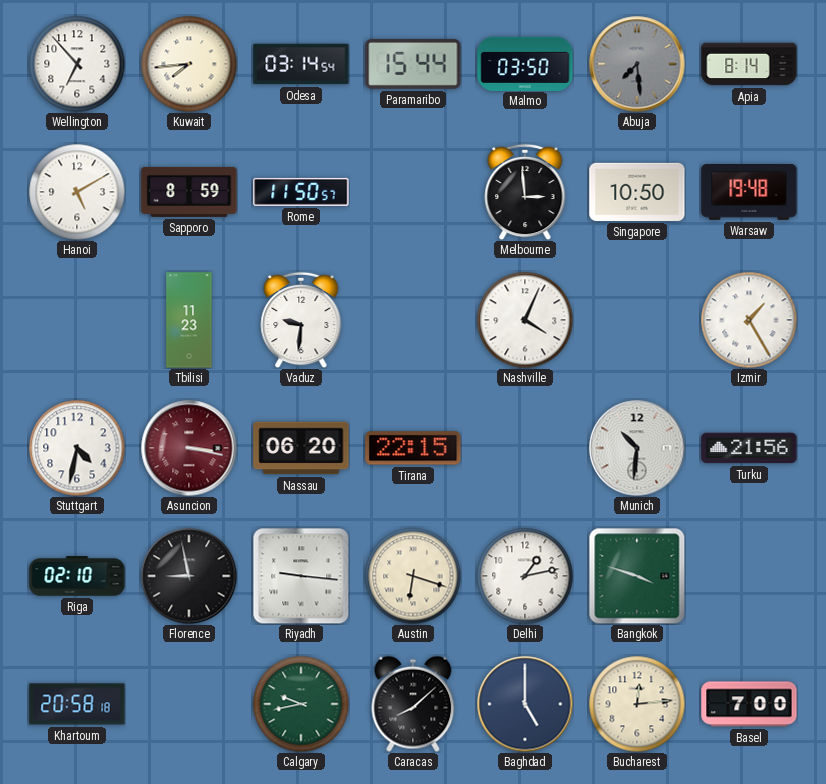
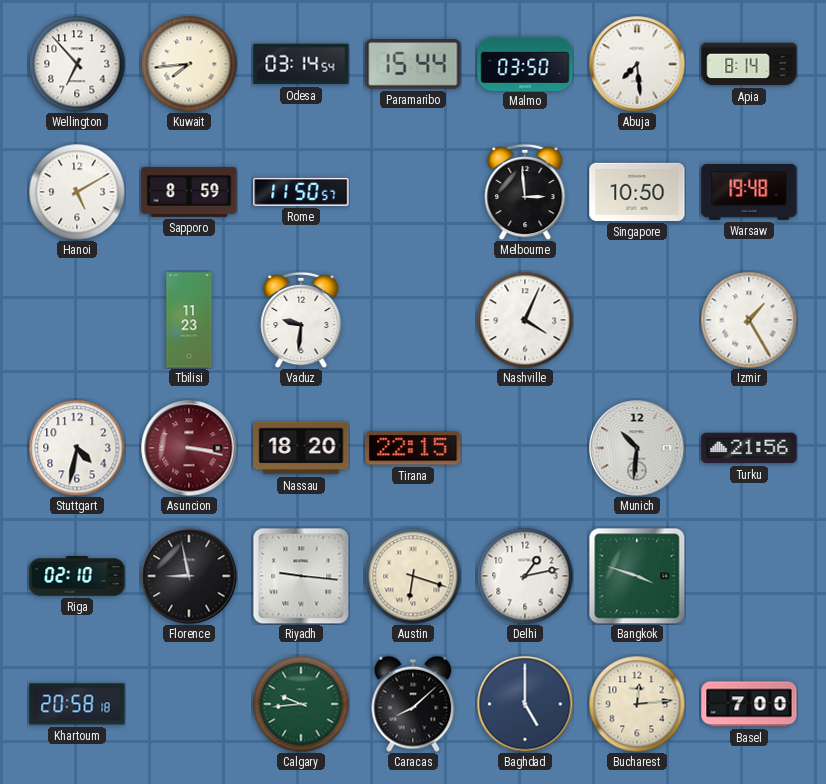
Abuja dial: grey -> white (637, 64)
Nassau: 06:20 -> 18:20 (301, 448)
Calgary: 9:43 -> 9:44 (301, 704)
